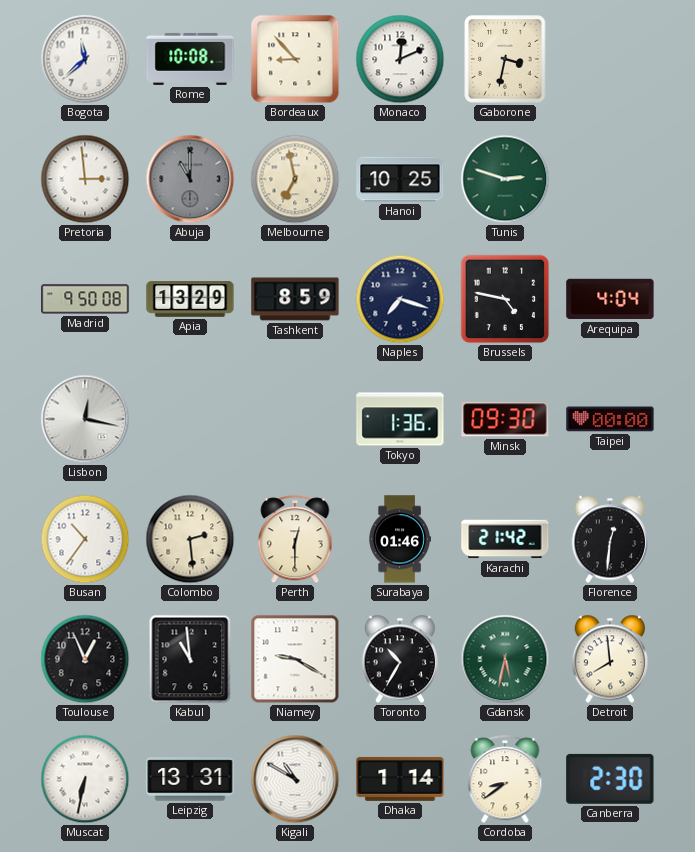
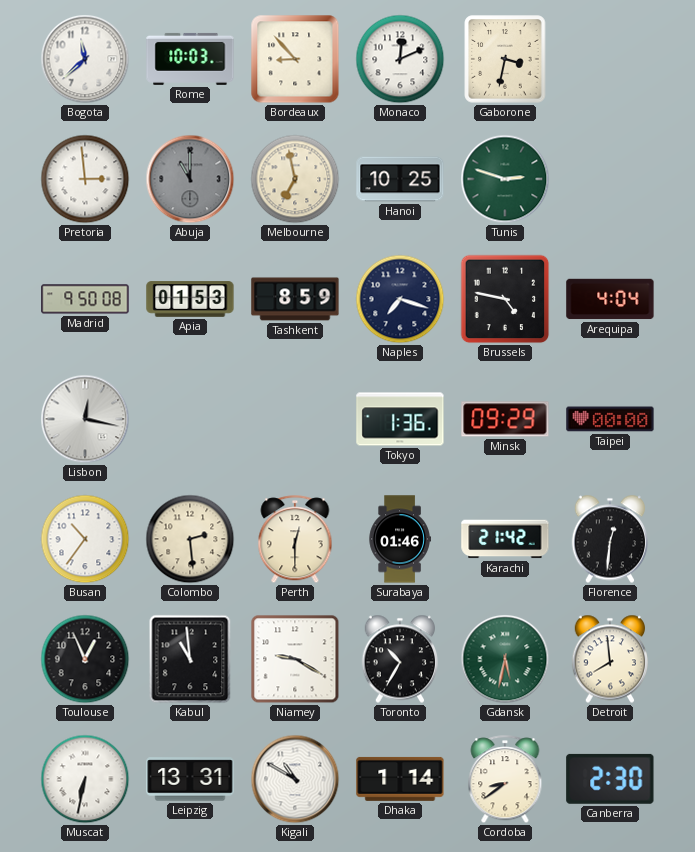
Rome: 10:08 -> 10:03 (190, 59)
Apia: 13:29 -> 01:53 (190, 299)
Minsk: 09:30 -> 09:29 (505, 419)
